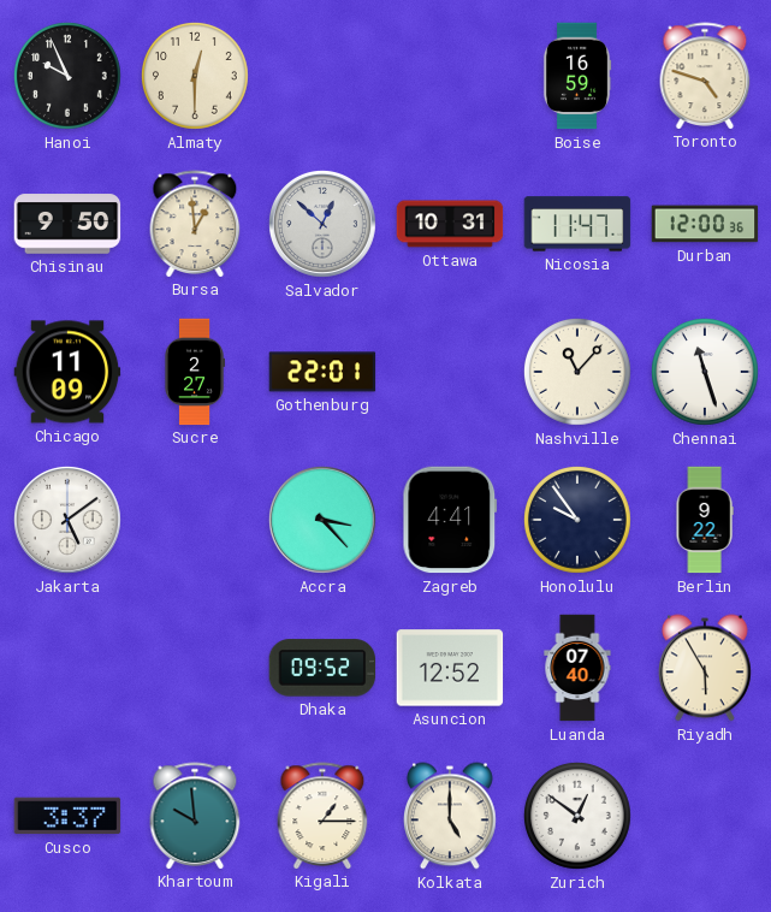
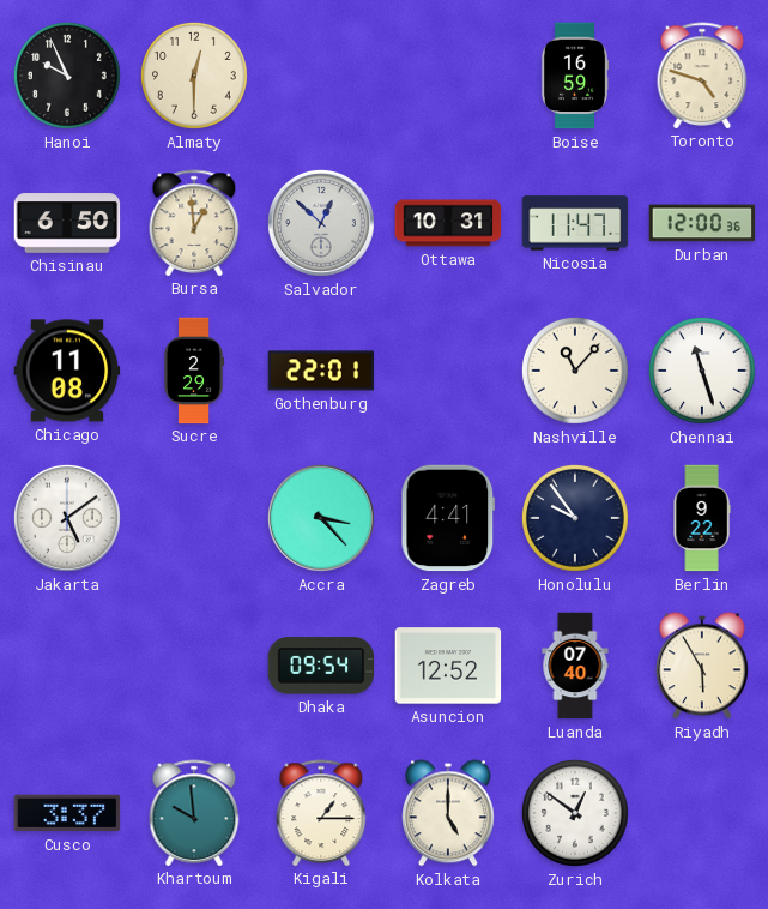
Chisinau: 9:50 -> 6:50 (67, 223)
Chicago: 11:09 -> 11:08 (67, 371)
Sucre: 2:27 -> 2:29 (194, 371)
Dhaka: 09:52 -> 09:54 (321, 666)
